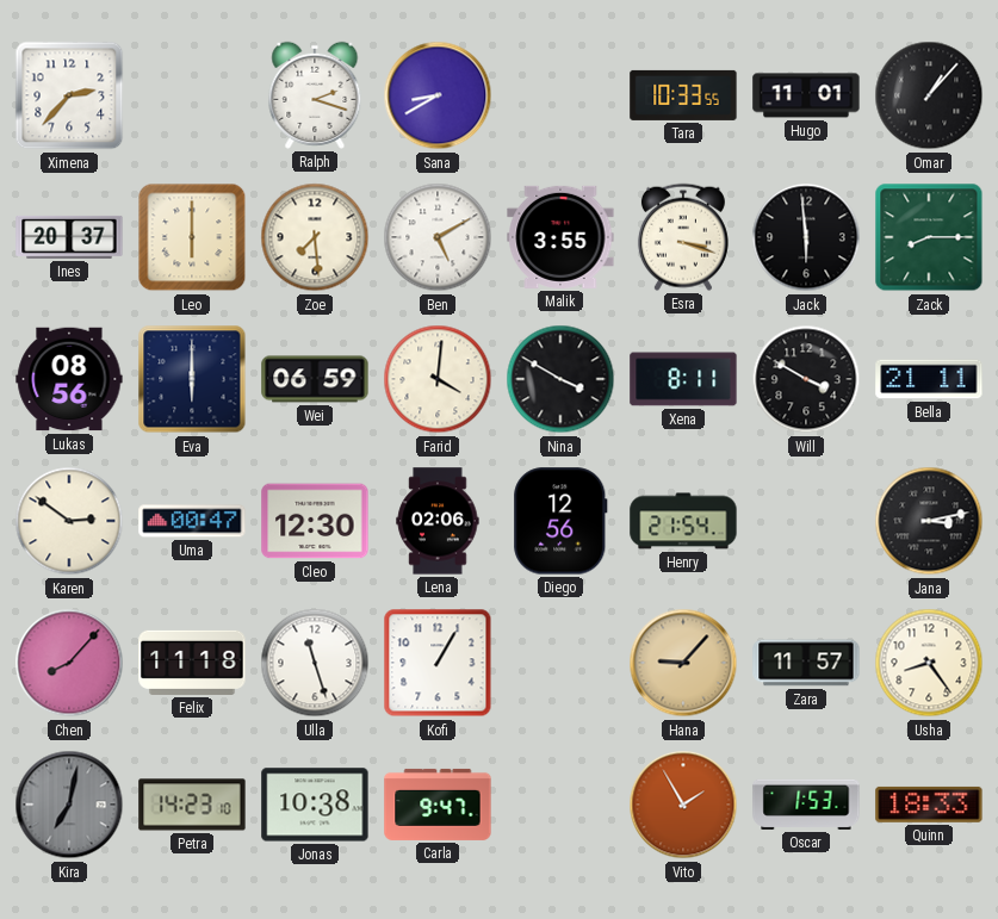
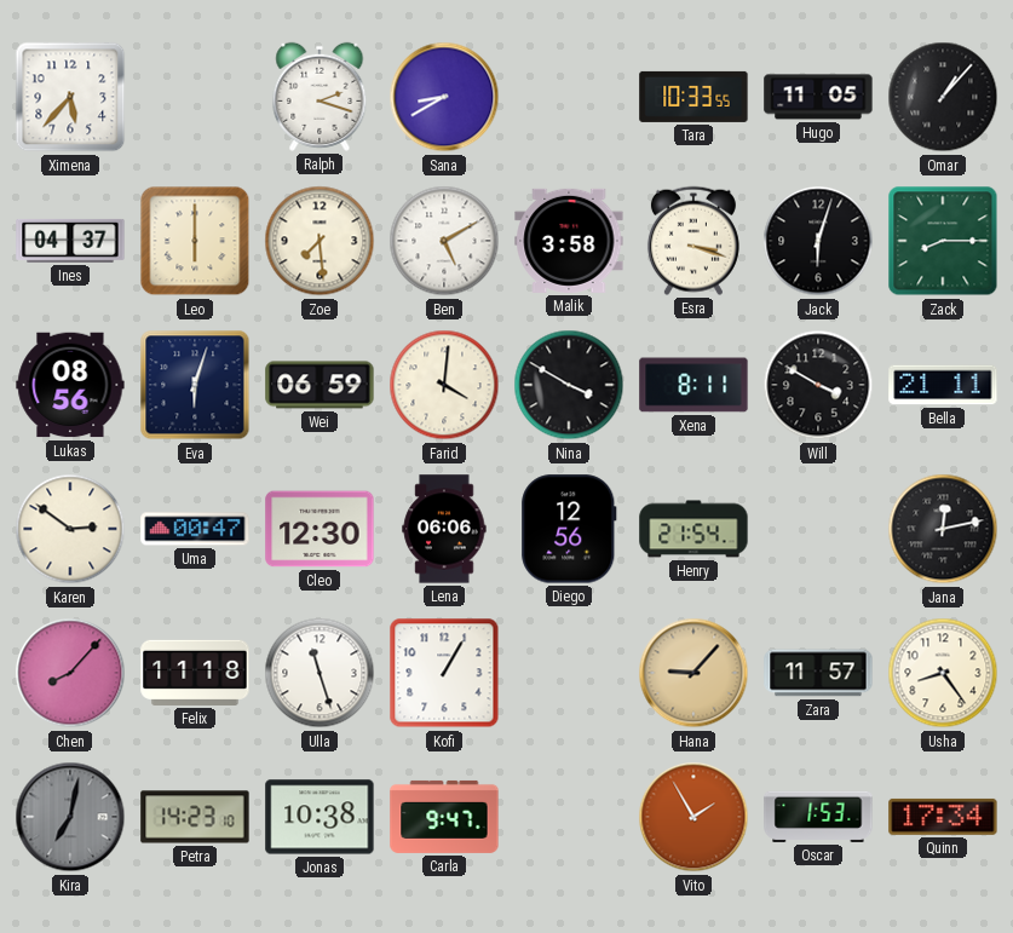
Ximena: 2:37 -> 5:37 (70, 97)
Hugo: 11:01 -> 11:05 (818, 97)
Ines: 20:37 -> 04:37 (70, 241)
Malik: 3:55 -> 3:58 (569, 241)
Jack: 5:59 -> 6:03 (818, 241)
Eva: 6:00 -> 6:03 (195, 385)
Lena: 02:06 -> 06:06 (444, 529)
Jana: 3:13 -> 12:13 (943, 529)
Quinn: 18:33 -> 17:34 (943, 817)
